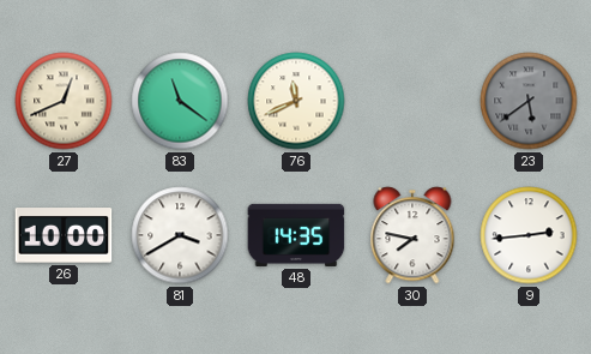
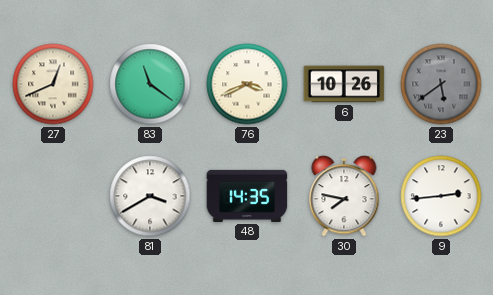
76: 11:41 -> 3:41 (247, 84)
6: none -> 10:26 (344, 84)
26: 10:00 -> none (64, 235)
